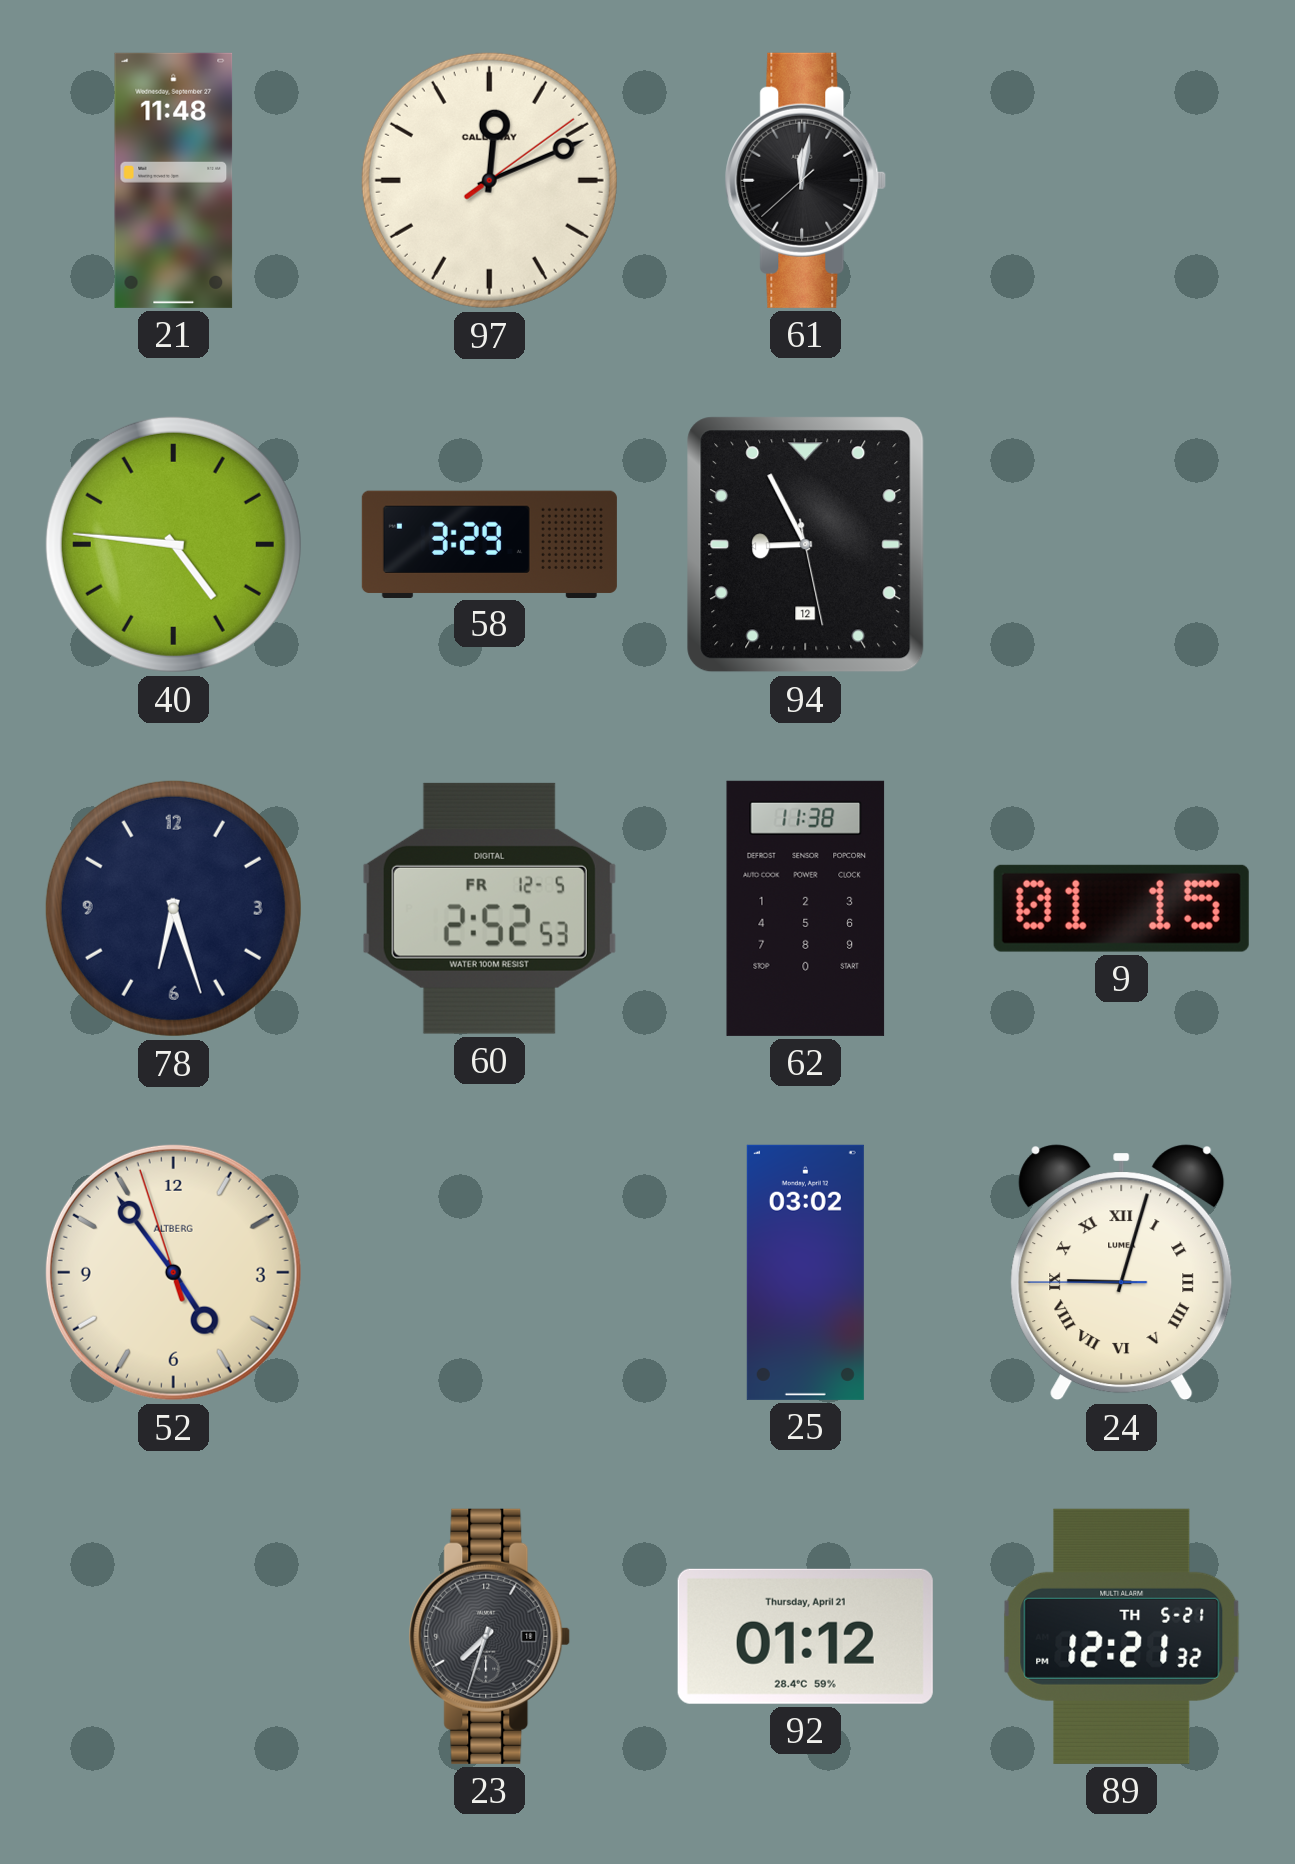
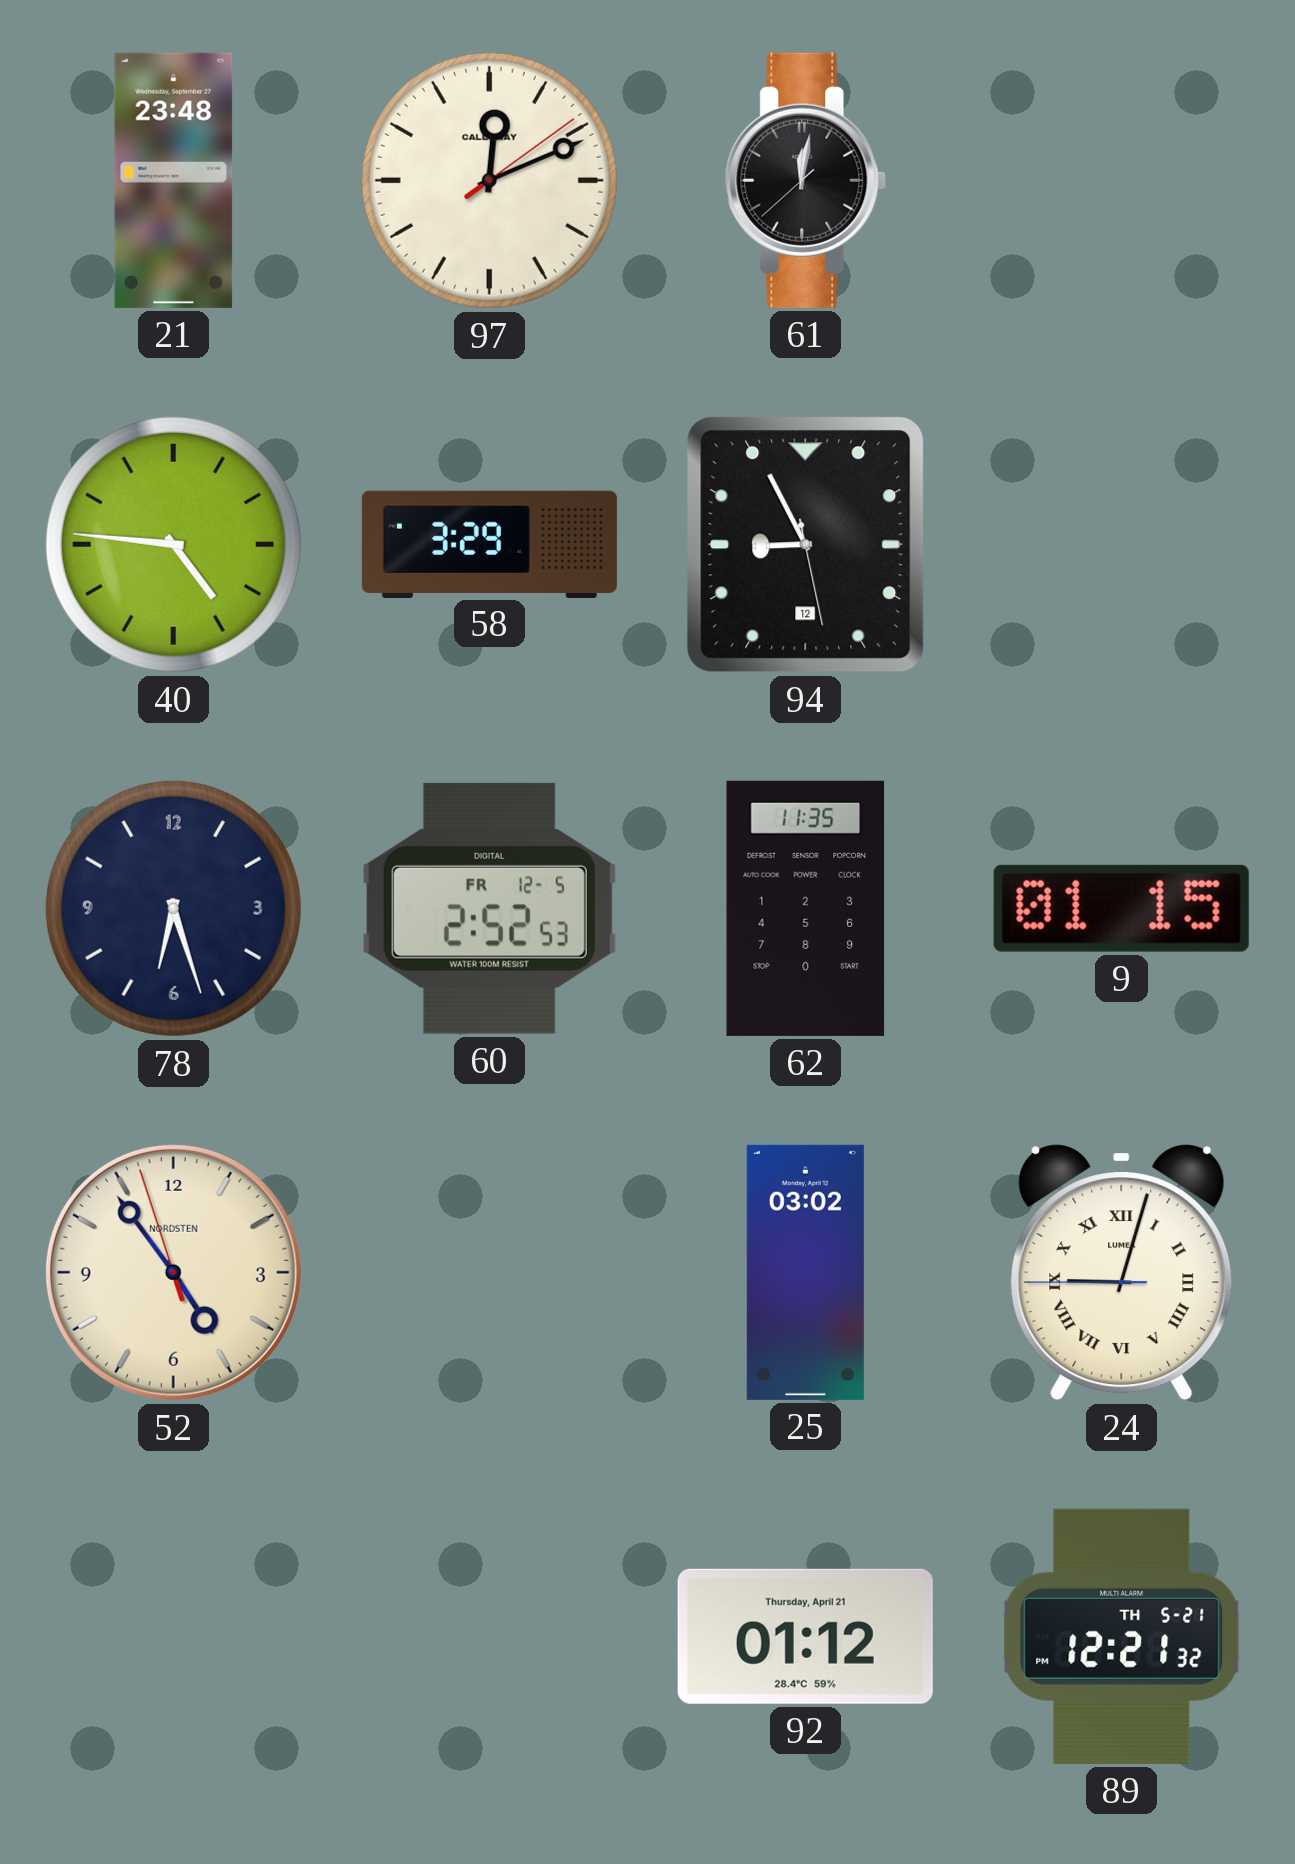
21: 11:48 -> 23:48 (174, 180)
62: 11:38 -> 11:35 (806, 908)
52 brand: ALTBERG -> NORDSTEN (173, 1272)
23: 7:33 -> none (490, 1636)
